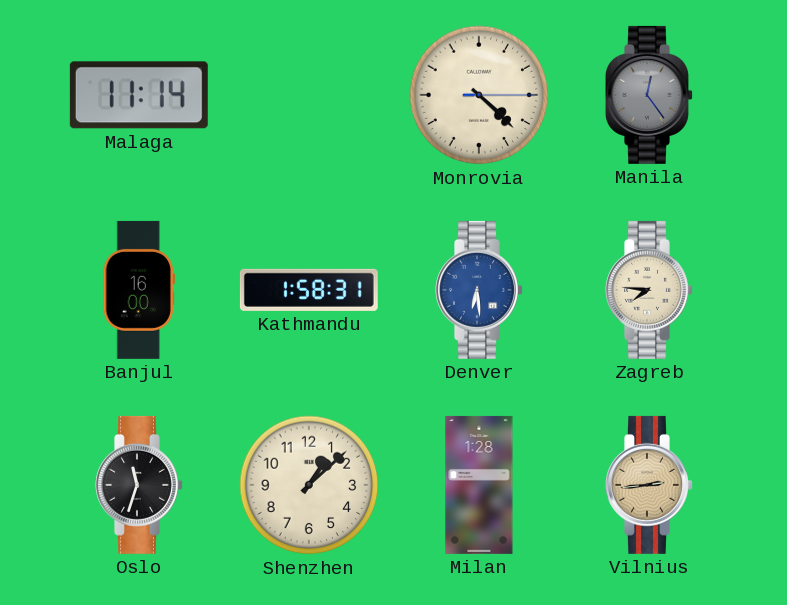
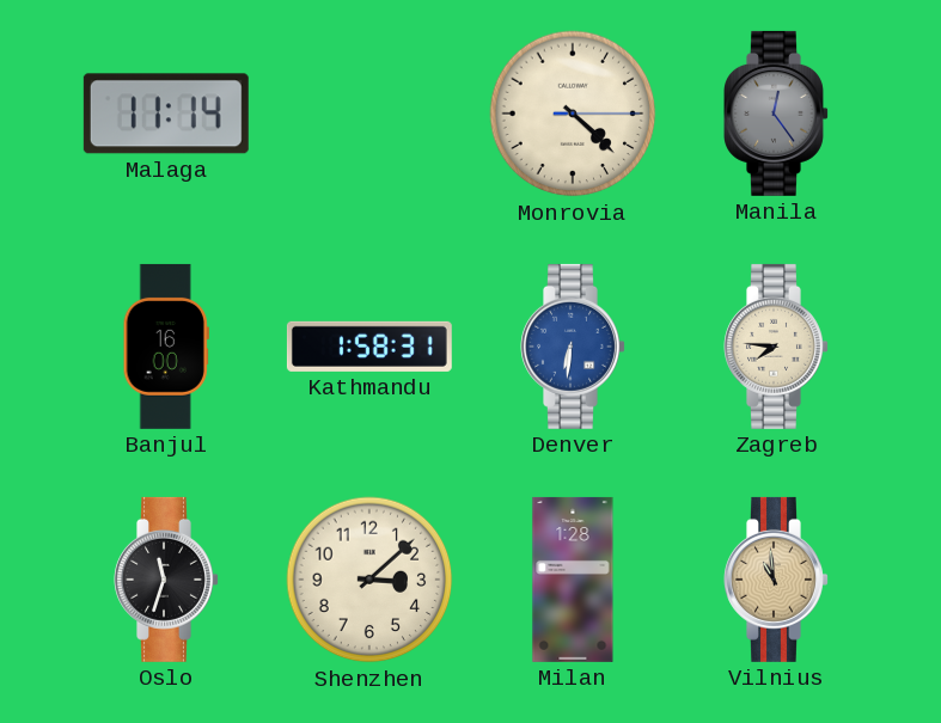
Denver: 6:29 -> 6:31 (574, 347)
Shenzhen: 1:08 -> 3:08 (369, 580)
Vilnius: 2:44 -> 10:59 (777, 580)
